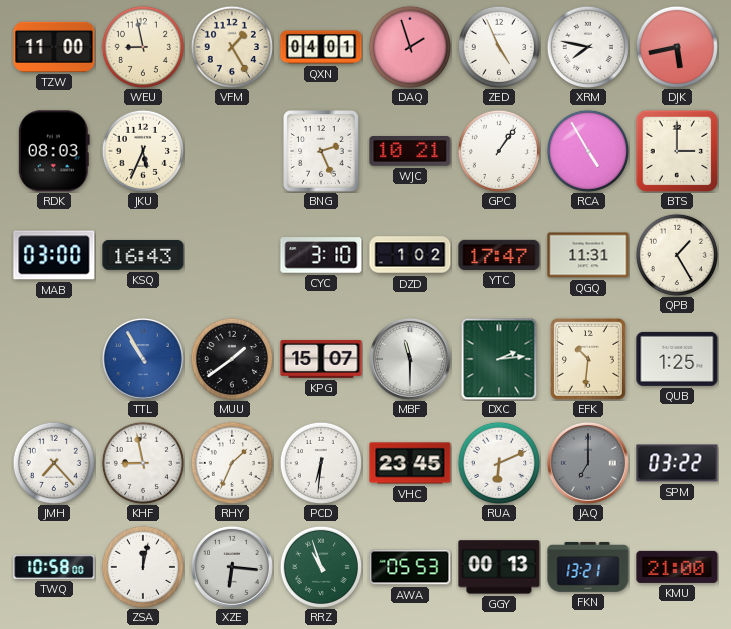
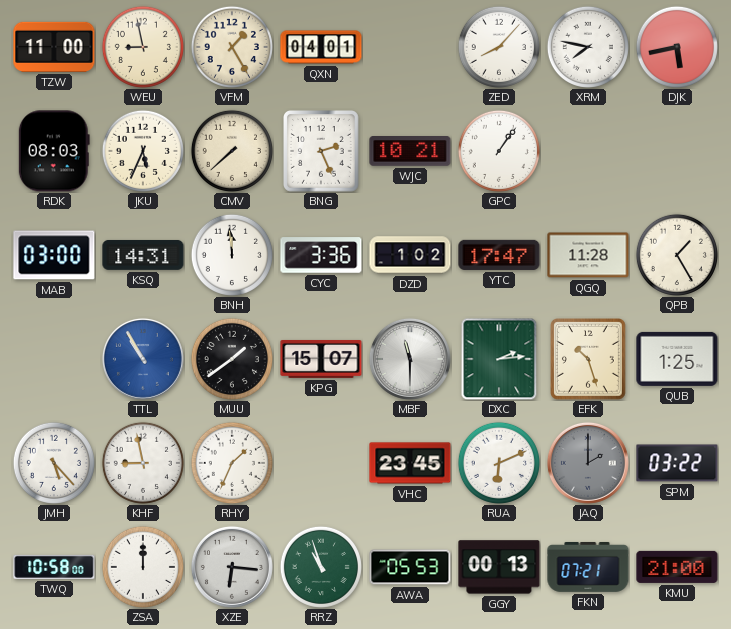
DAQ: 1:57 -> none (410, 47)
ZED: 4:56 -> 8:07 (499, 47)
CMV: none -> 7:38 (232, 151)
RCA: 4:55 -> none (588, 151)
BTS: 3:00 -> none (677, 151)
KSQ: 16:43 -> 14:31 (143, 255)
BNH: none -> 11:59 (232, 255)
CYC: 3:10 -> 3:36 (321, 255)
QGQ: 11:31 -> 11:28 (588, 255)
EFK: 10:31 -> 10:27 (589, 360)
JMH: 7:23 -> 5:23 (54, 463)
PCD: 6:31 -> none (321, 463)
JAQ: 7:00 -> 2:00 (588, 463)
ZSA: 12:02 -> 12:00 (143, 567)
FKN: 13:21 -> 07:21 (588, 567)
